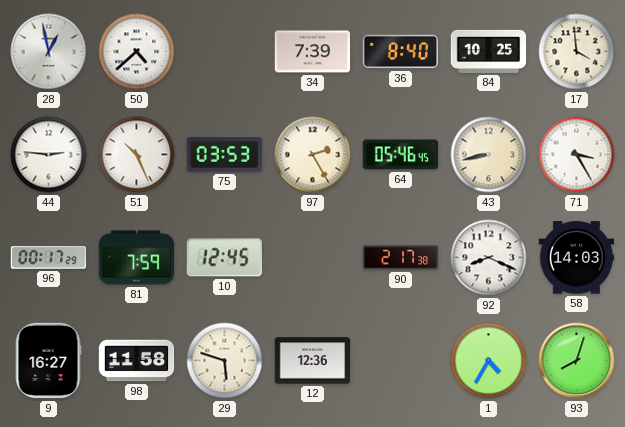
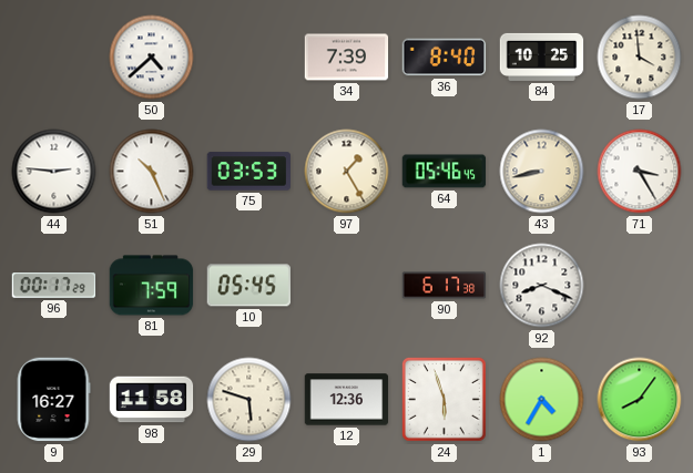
28: 12:58 -> none (49, 52)
97: 2:25 -> 1:25 (347, 172)
10: 12:45 -> 05:45 (248, 286)
90: 2:17 -> 6:17 (445, 286)
58: 14:03 -> none (577, 258)
24: none -> 5:57 (444, 399)
93: 8:03 -> 8:06 (640, 400)
